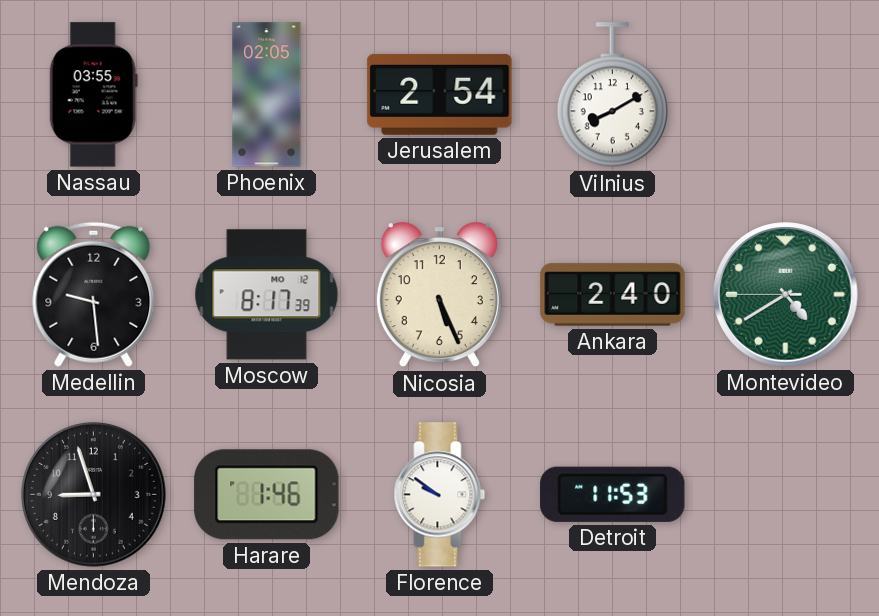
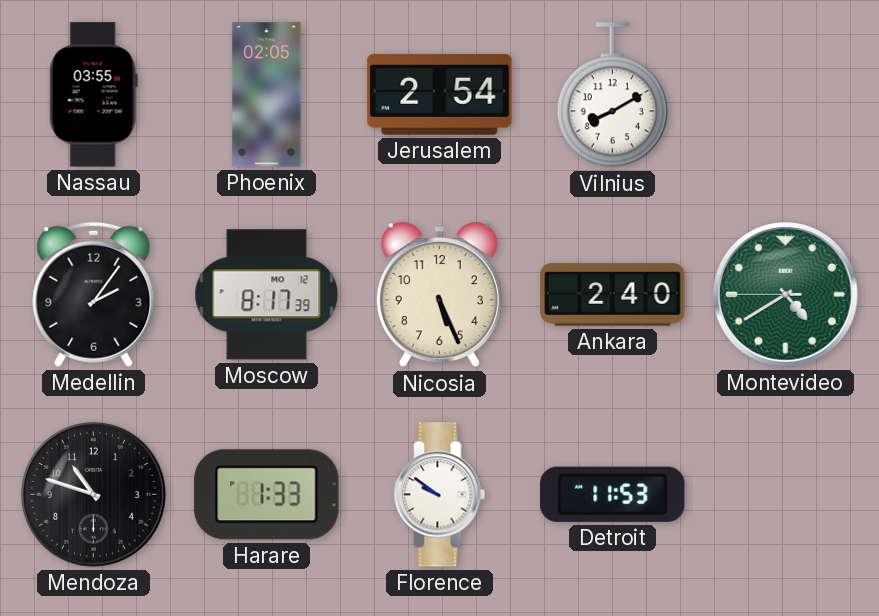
Medellin: 9:29 -> 2:06 (94, 294)
Mendoza: 8:57 -> 10:48 (94, 495)
Harare: 1:46 -> 1:33 (267, 495)
